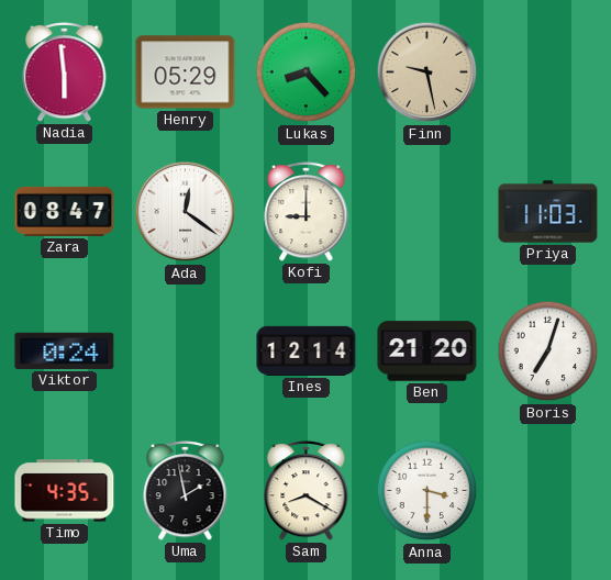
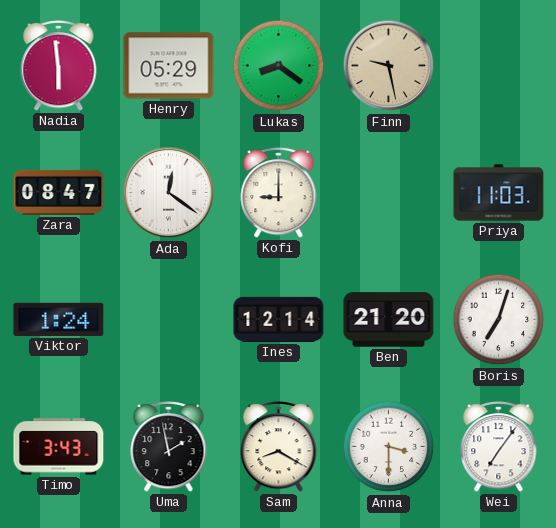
Lukas: 8:23 -> 8:21 (279, 66)
Viktor: 0:24 -> 1:24 (59, 319)
Timo: 4:35 -> 3:43 (59, 447)
Wei: none -> 7:06 (499, 446)
